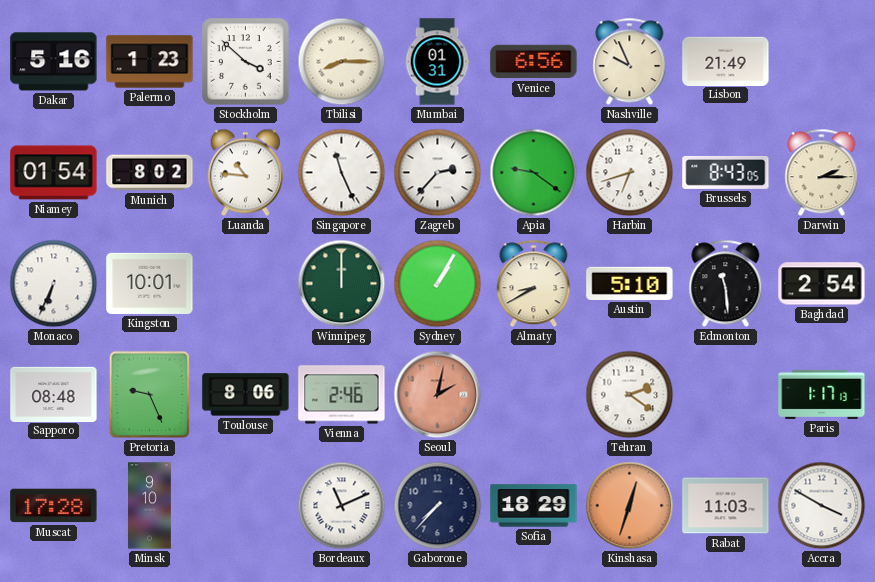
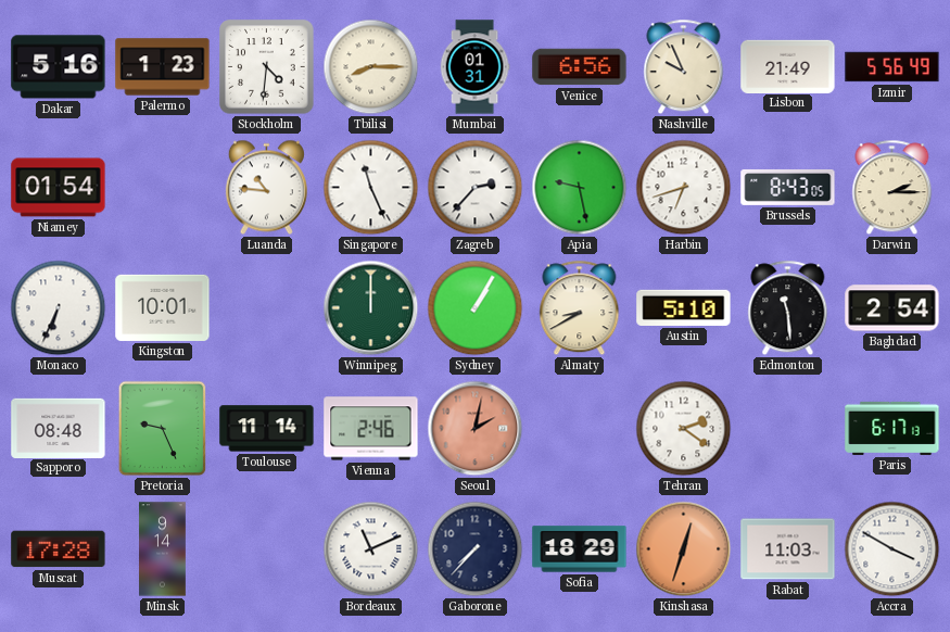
Stockholm: 3:52 -> 4:31 (267, 67)
Izmir: none -> 5:56 (892, 67)
Munich: 8:02 -> none (150, 173)
Apia: 9:21 -> 9:28 (580, 188)
Toulouse: 8:06 -> 11:14 (267, 429)
Paris: 1:17 -> 6:17 (892, 428)
Minsk: 9:10 -> 9:14 (163, 549)
